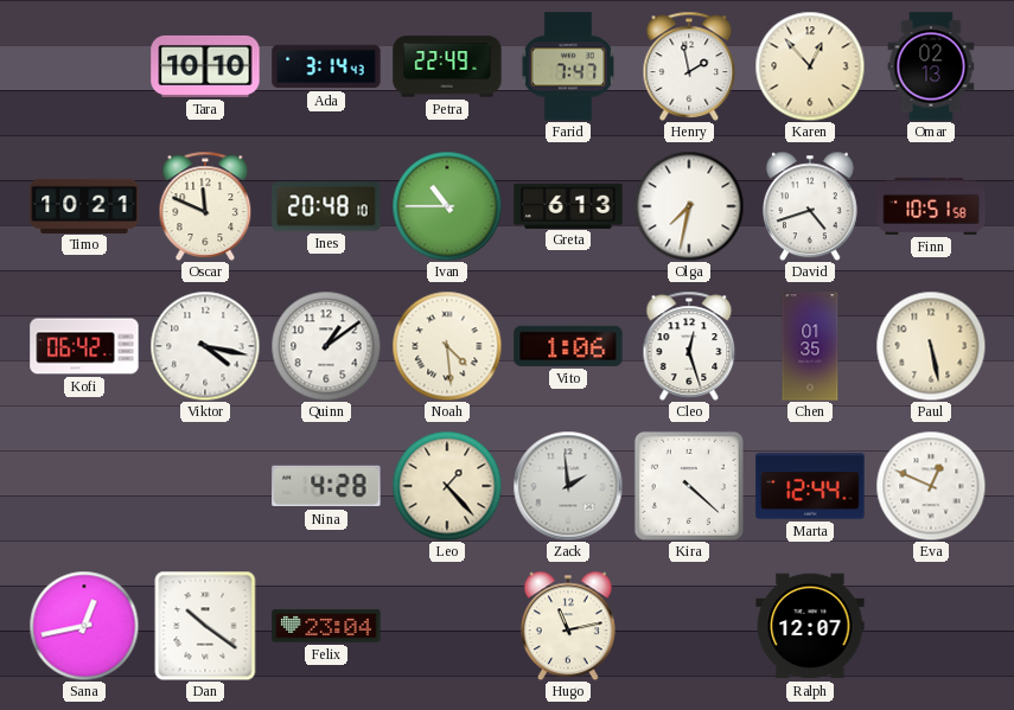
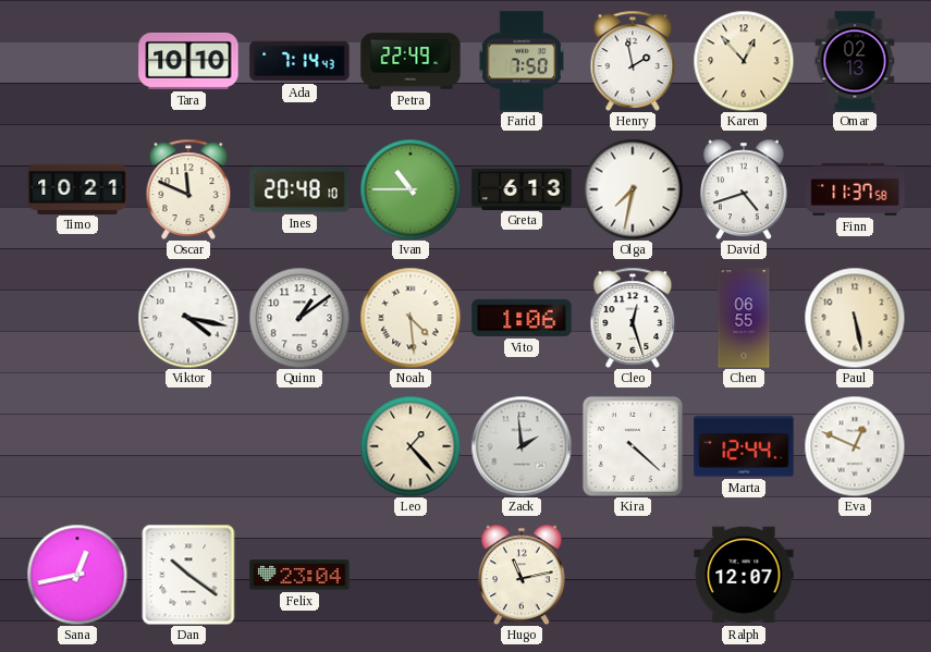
Ada: 3:14 -> 7:14 (299, 61)
Farid: 7:47 -> 7:50 (522, 61)
Finn: 10:51 -> 11:37 (855, 189)
Kofi: 06:42 -> none (84, 346)
Chen: 01:35 -> 06:55 (744, 318)
Nina: 4:28 -> none (326, 486)
